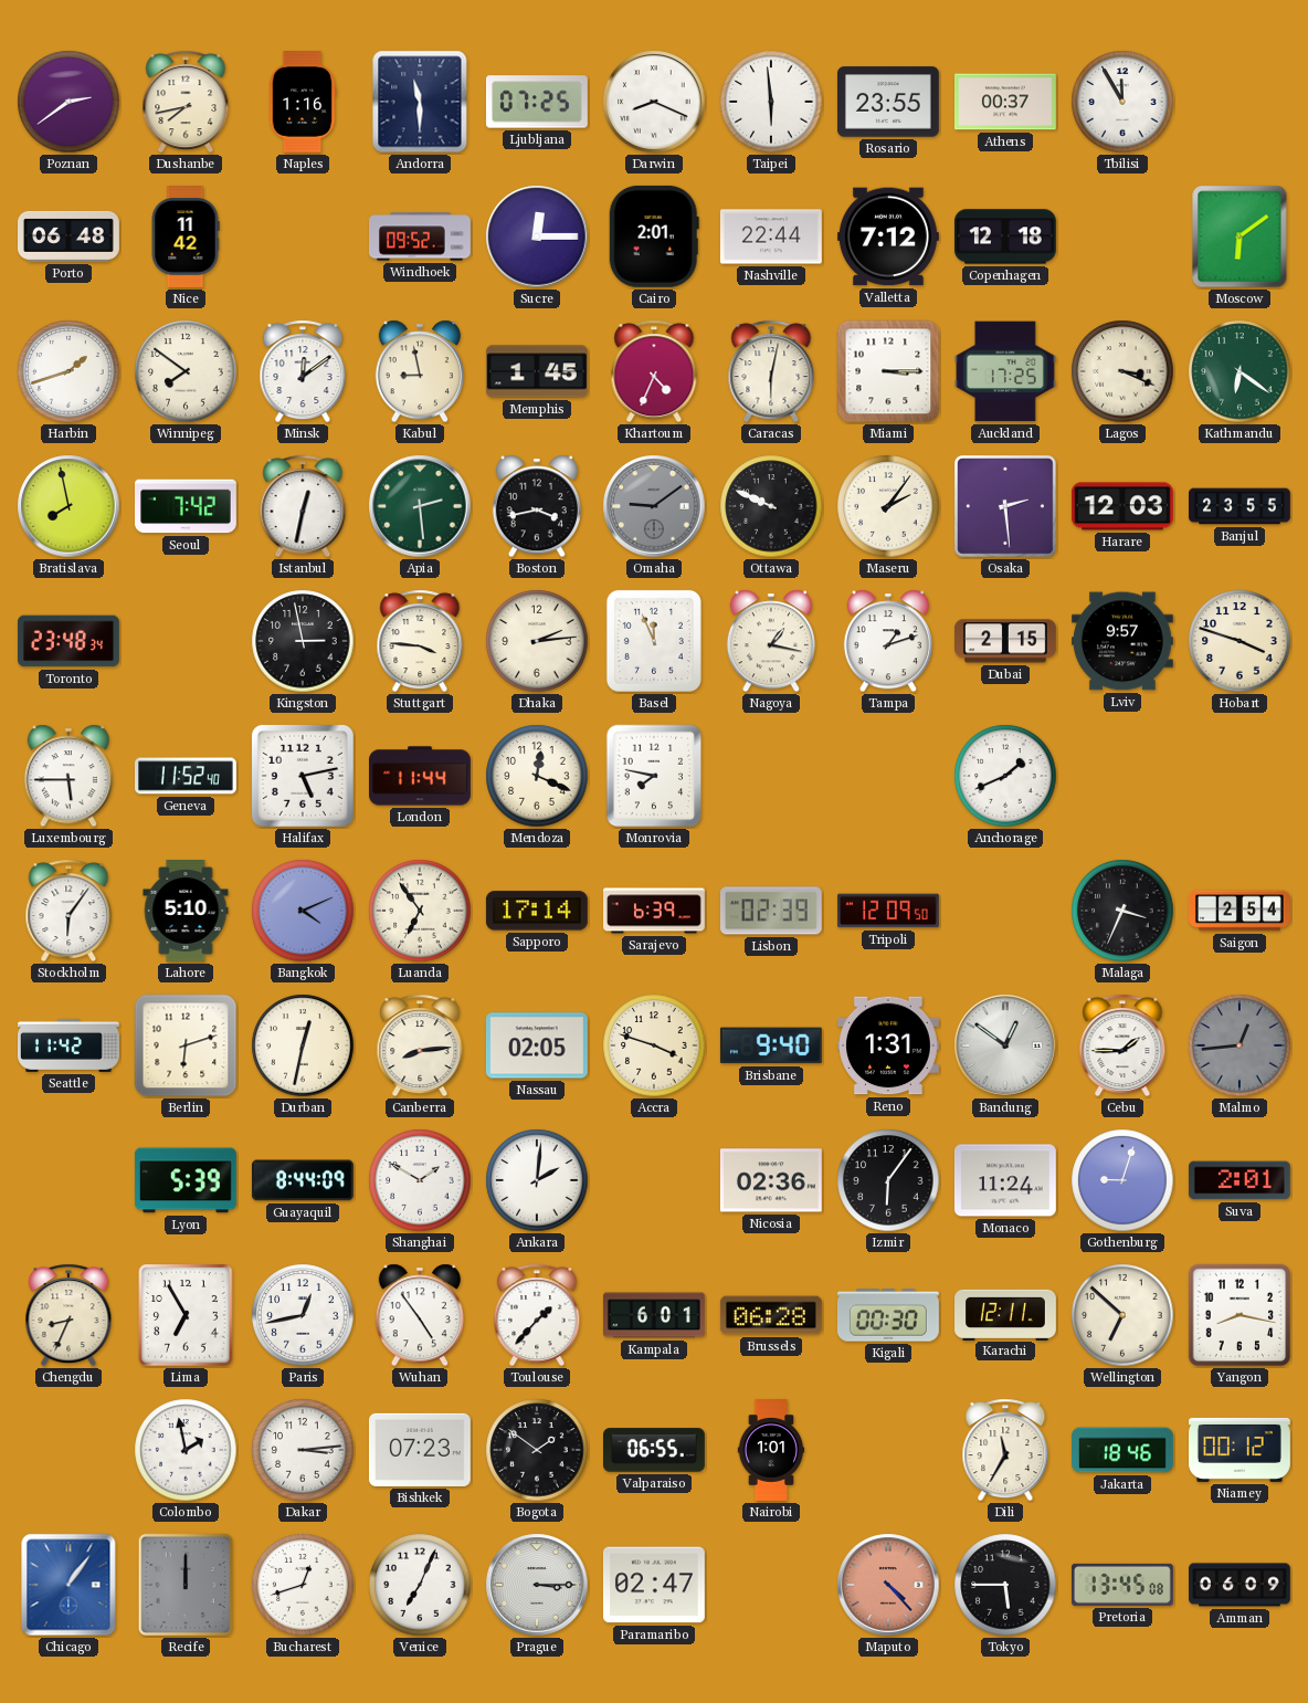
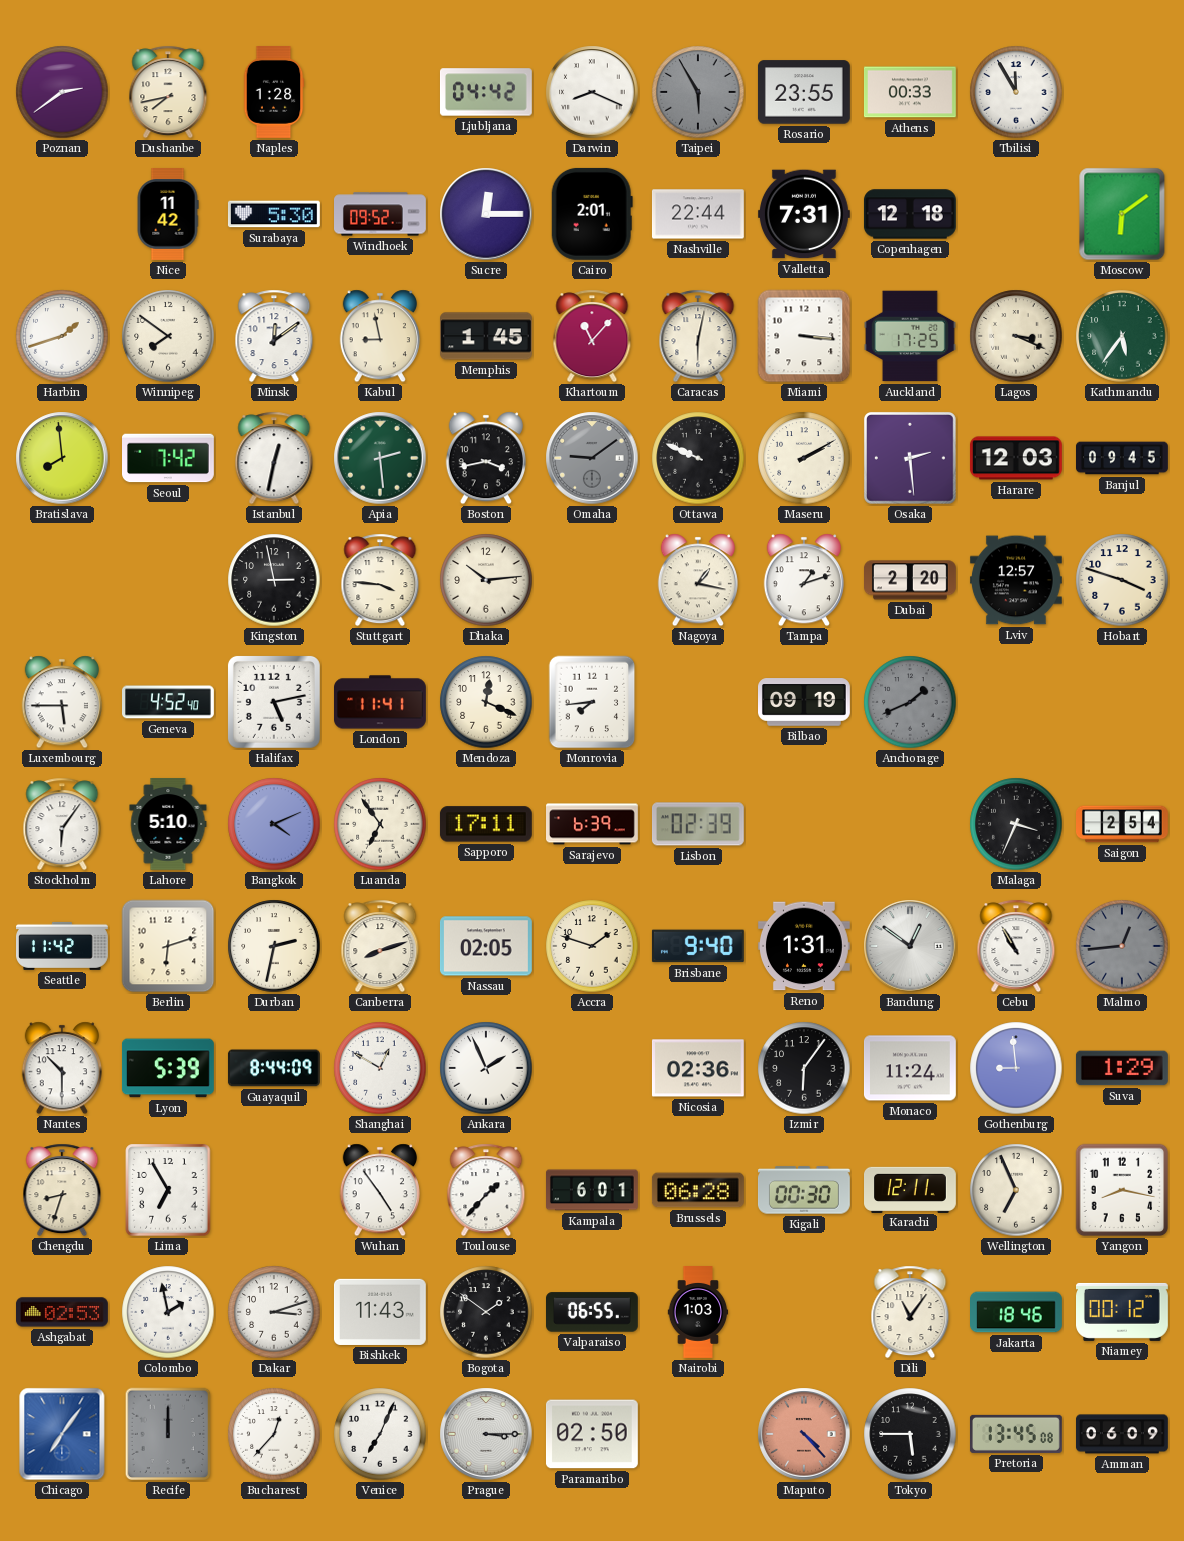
Naples: 1:16 -> 1:28 (274, 93)
Andorra: 11:30 -> none (420, 102)
Ljubljana: 07:25 -> 04:42 (486, 92)
Taipei: 5:59 -> 5:55 (698, 92)
Taipei dial: white -> grey (698, 92)
Athens: 00:37 -> 00:33 (910, 92)
Porto: 06:48 -> none (70, 236)
Surabaya: none -> 5:30 (274, 214)
Valletta: 7:12 -> 7:31 (804, 214)
Khartoum: 4:34 -> 11:07 (592, 336)
Miami: 3:15 -> 3:16 (804, 336)
Kathmandu: 6:21 -> 5:36 (1122, 336)
Bratislava: 7:58 -> 7:59 (62, 458)
Maseru: 2:06 -> 2:10 (804, 458)
Banjul: 23:55 -> 09:45 (1123, 458)
Toronto: 23:48 -> none (68, 641)
Dhaka: 2:14 -> 10:14 (486, 580)
Basel: 11:56 -> none (654, 641)
Dubai: 2:15 -> 2:20 (911, 580)
Lviv: 9:57 -> 12:57 (1016, 580)
Geneva: 11:52 -> 4:52 (169, 702)
London: 11:44 -> 11:41 (381, 702)
Monrovia: 7:47 -> 7:44 (592, 702)
Bilbao: none -> 09:19 (805, 702)
Anchorage dial: white -> grey (910, 702)
Sapporo: 17:14 -> 17:11 (486, 824)
Tripoli: 12:09 -> none (889, 911)
Durban: 12:32 -> 2:32 (274, 946)
Canberra: 8:14 -> 8:12 (380, 946)
Accra: 3:48 -> 1:48 (592, 946)
Cebu: 1:45 -> 10:55 (1016, 946)
Nantes: none -> 10:30 (62, 1068)
Shanghai: 1:50 -> 12:50 (380, 1068)
Ankara: 2:01 -> 1:56 (486, 1068)
Gothenburg: 9:03 -> 8:59 (1016, 1068)
Suva: 2:01 -> 1:29 (1122, 1068)
Chengdu: 8:34 -> 8:33 (62, 1190)
Paris: 12:43 -> none (303, 1315)
Wellington: 6:52 -> 6:56 (1016, 1190)
Ashgabat: none -> 02:53 (63, 1312)
Dakar: 3:14 -> 3:12 (274, 1312)
Bishkek: 07:23 -> 11:43 (380, 1312)
Nairobi: 1:01 -> 1:03 (698, 1313)
Dili: 11:35 -> 11:06 (910, 1312)
Chicago: 1:06 -> 7:06 (62, 1434)
Bucharest: 12:42 -> 12:37 (274, 1434)
Paramaribo: 02:47 -> 02:50 (592, 1434)
